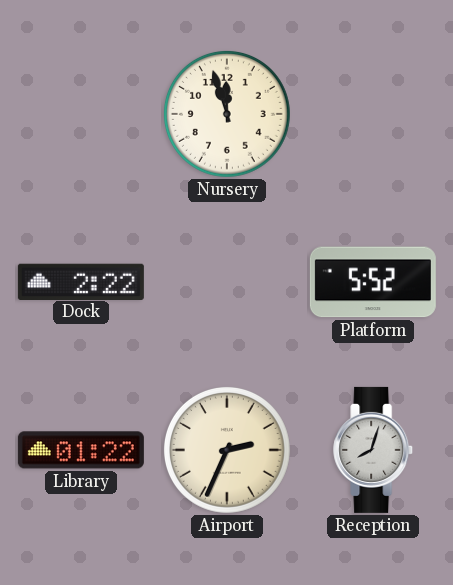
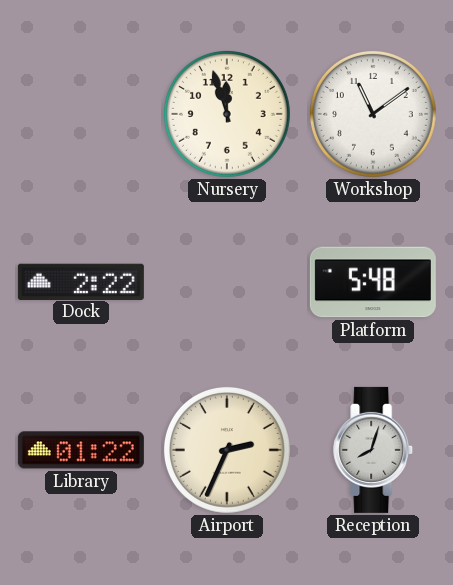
Workshop: none -> 11:09 (373, 114)
Platform: 5:52 -> 5:48 (373, 282)
